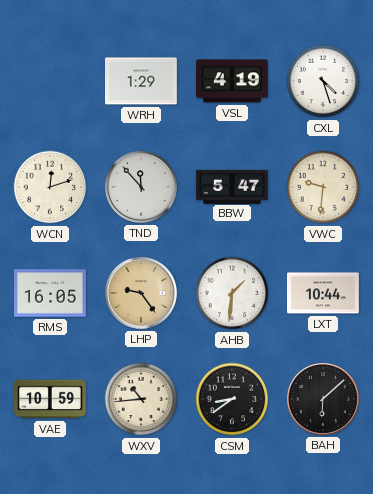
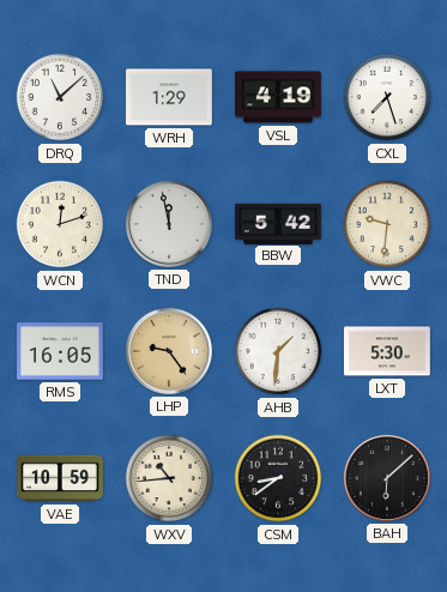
DRQ: none -> 11:08 (60, 97)
CXL: 4:27 -> 7:27 (387, 97)
TND: 11:53 -> 11:58 (169, 224)
BBW: 5:47 -> 5:42 (279, 223)
LXT: 10:44 -> 5:30 (388, 351)
